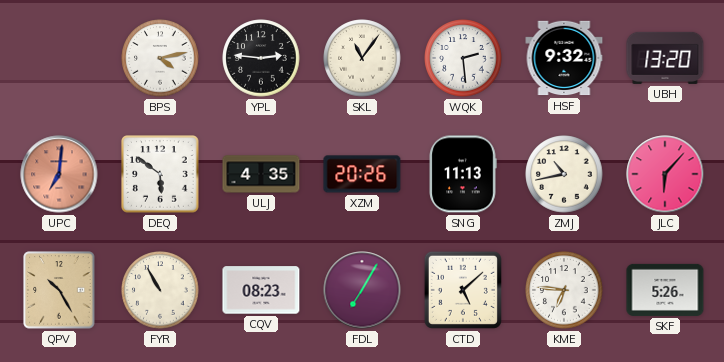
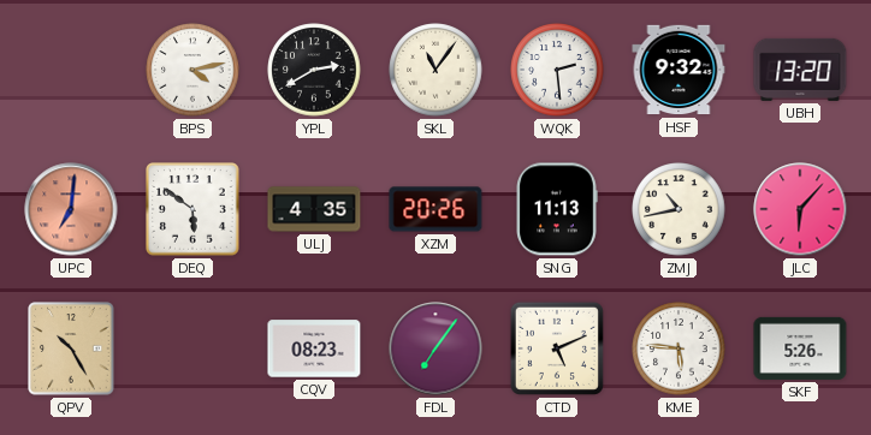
YPL: 2:46 -> 2:40 (314, 70)
FYR: 10:55 -> none (160, 290)
FDL: 7:05 -> 7:06 (435, 348)
CTD: 5:08 -> 5:11 (557, 348)
KME: 6:46 -> 5:46 (679, 348)
